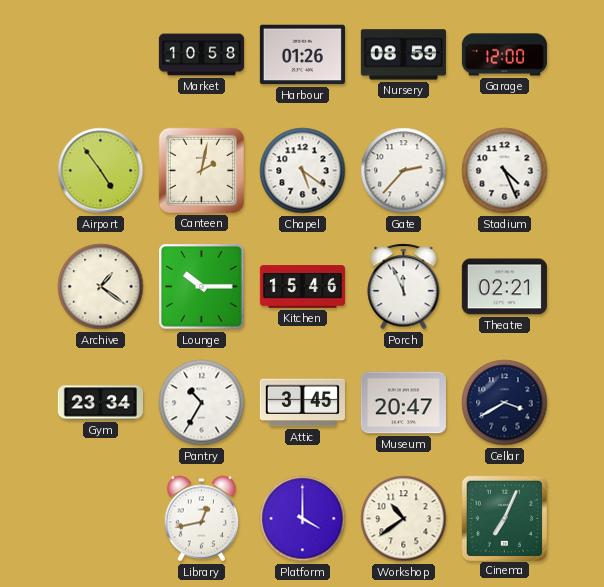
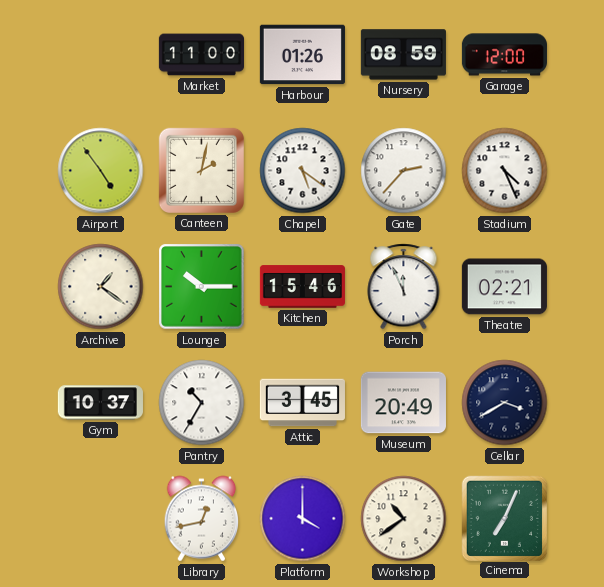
Market: 10:58 -> 11:00 (201, 55)
Gym: 23:34 -> 10:37 (100, 403)
Museum: 20:47 -> 20:49 (403, 403)
